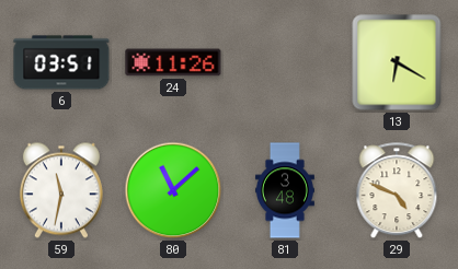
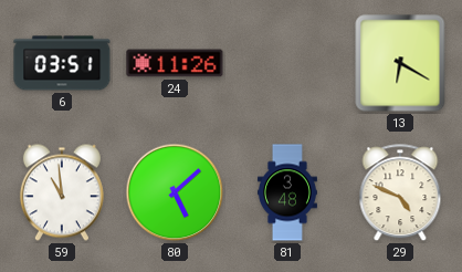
59: 11:32 -> 10:59 (62, 192)
80: 11:08 -> 5:08 (175, 192)
